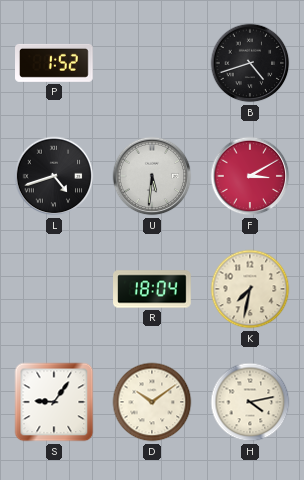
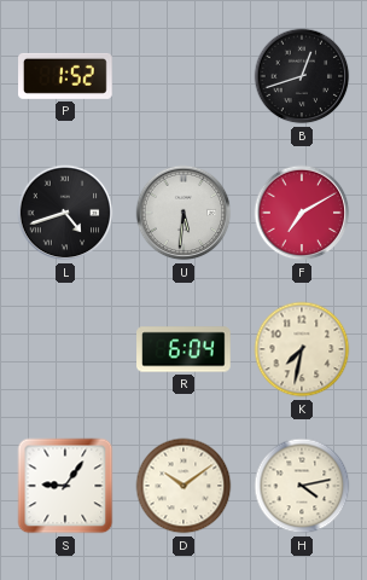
B: 4:42 -> 12:42 (302, 76)
F: 3:10 -> 7:10 (302, 213)
R: 18:04 -> 6:04 (183, 349)
